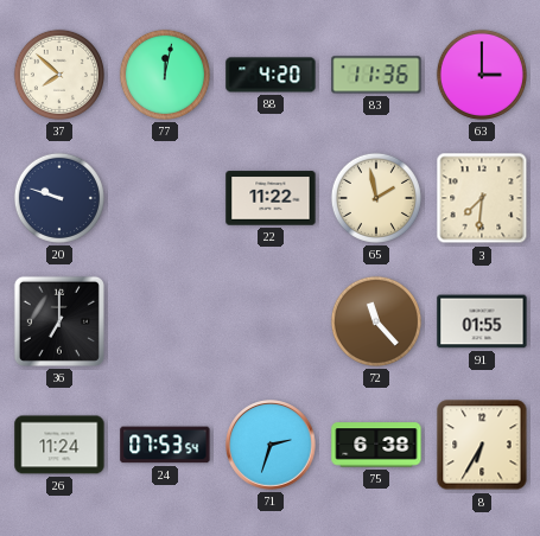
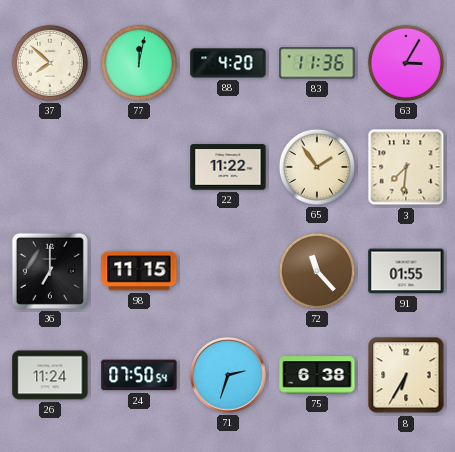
63: 3:00 -> 3:05 (406, 63)
20: 9:48 -> none (59, 198)
65: 1:58 -> 1:54 (317, 167)
98: none -> 11:15 (139, 271)
24: 07:53 -> 07:50 (139, 375)
